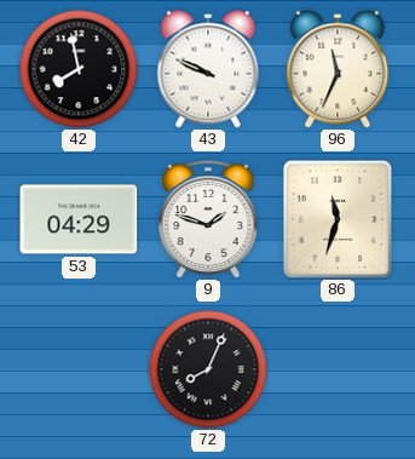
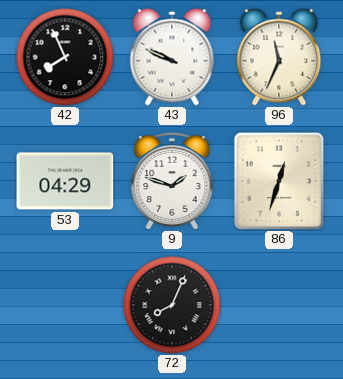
42: 7:58 -> 7:56 (65, 57)
86: 11:33 -> 12:33 (279, 181)
